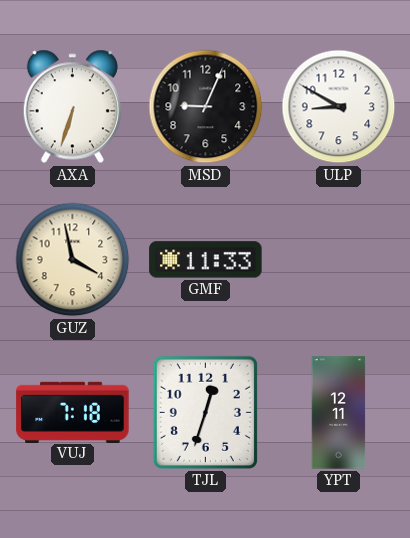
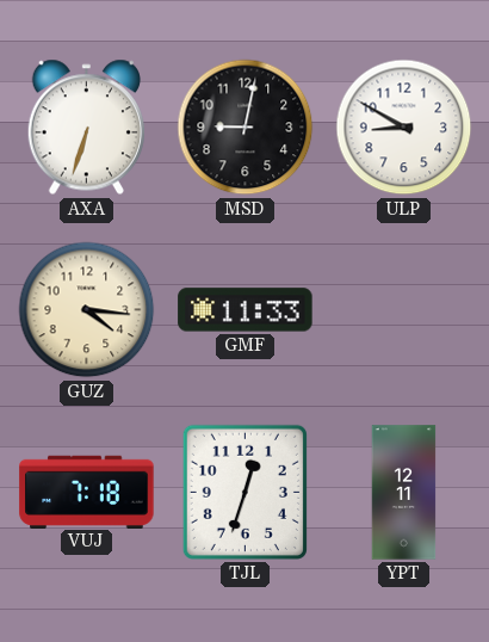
MSD: 9:04 -> 9:02 (246, 128)
GUZ: 3:58 -> 4:16 (87, 310)
